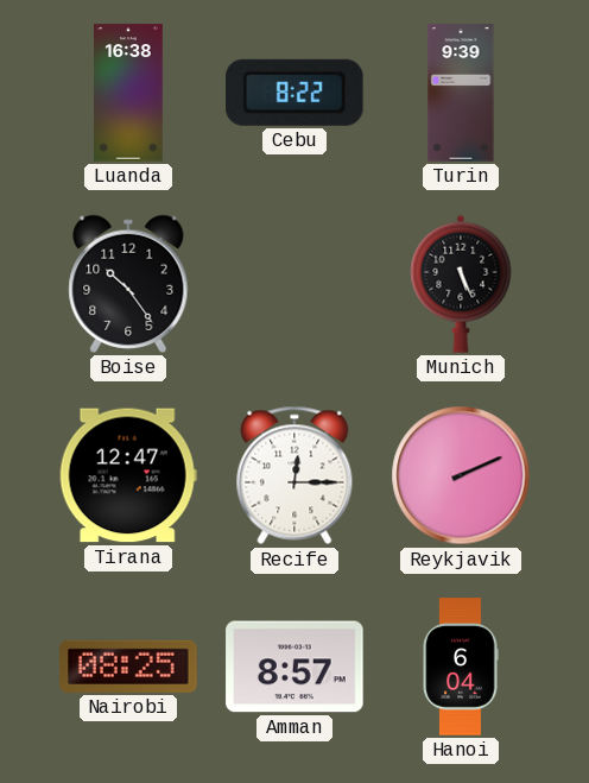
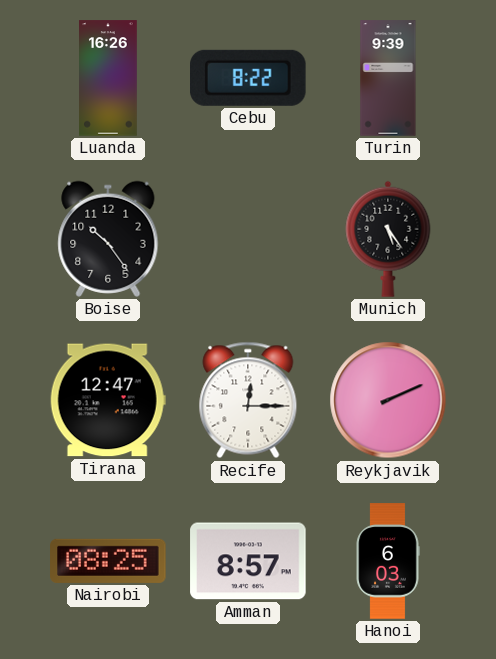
Luanda: 16:38 -> 16:26 (109, 78)
Munich: 5:26 -> 5:24 (388, 239)
Hanoi: 6:04 -> 6:03 (388, 561)
